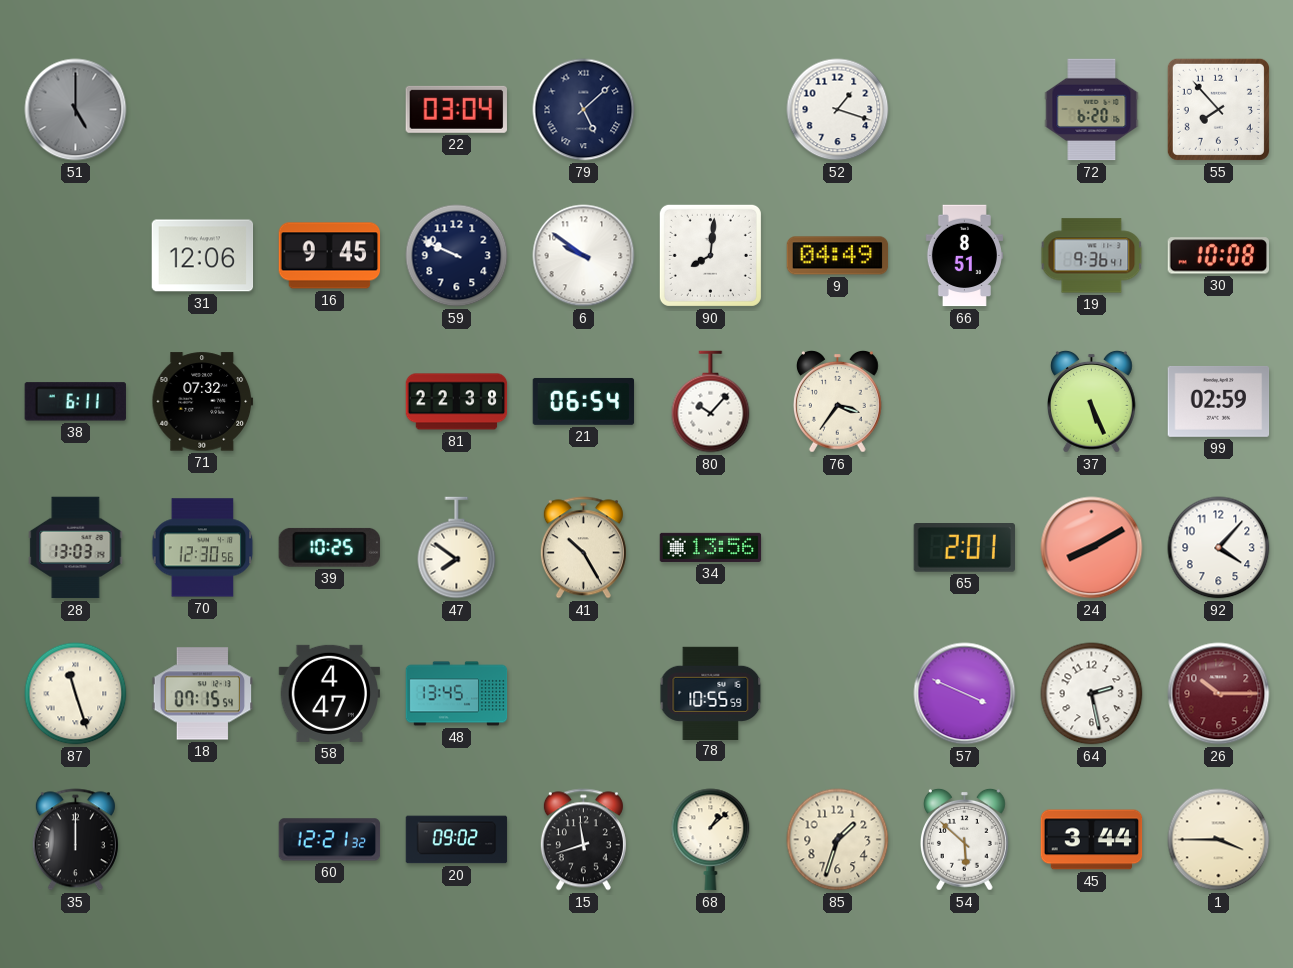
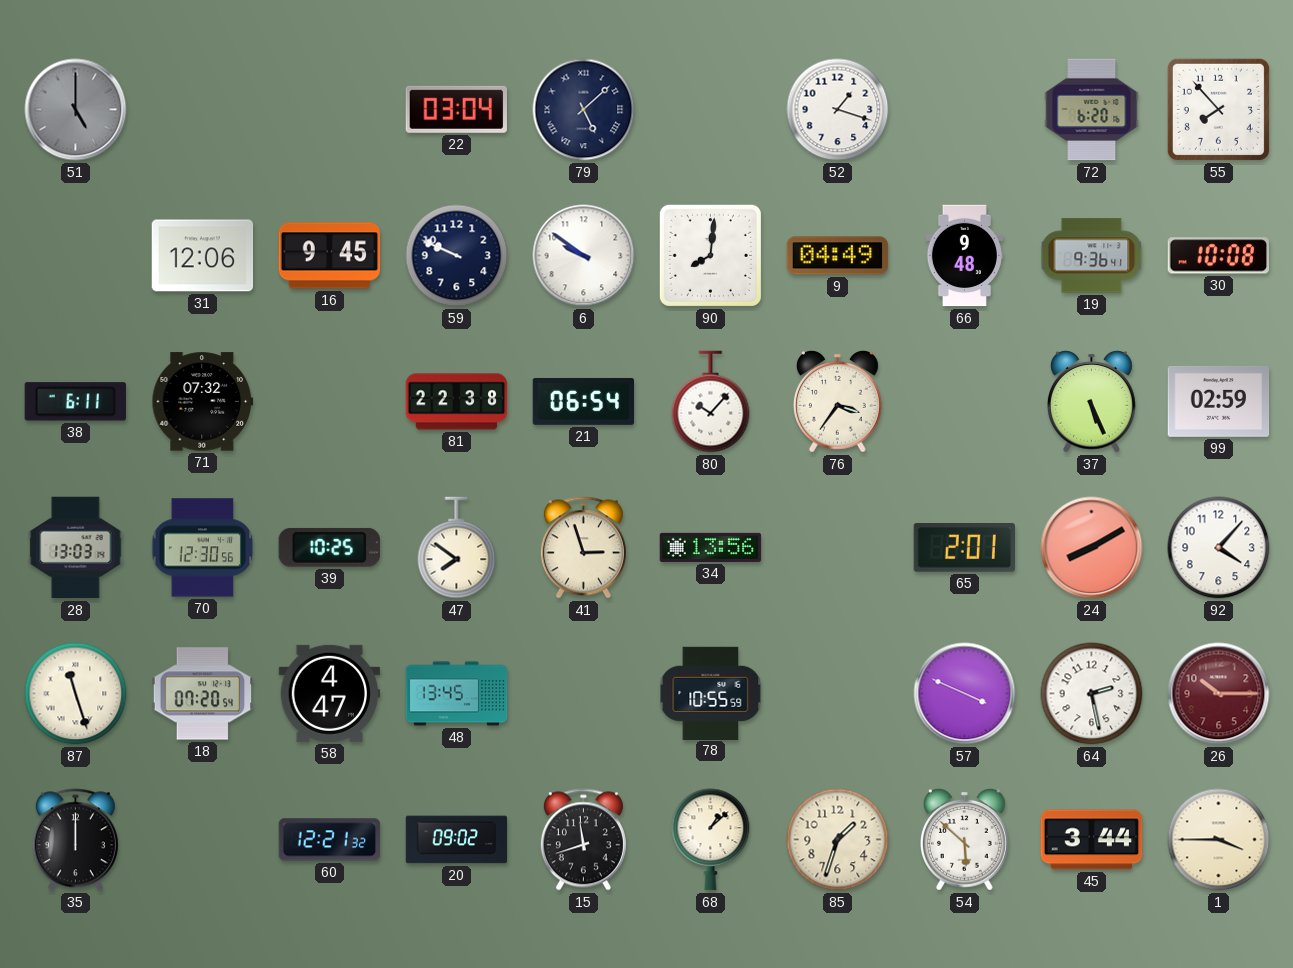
66: 8:51 -> 9:48 (964, 256)
41: 10:25 -> 2:57 (583, 548)
18: 07:15 -> 07:20 (203, 694)
